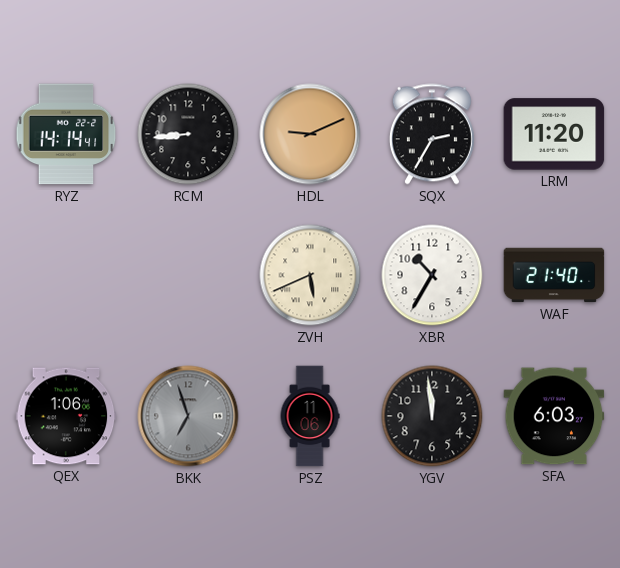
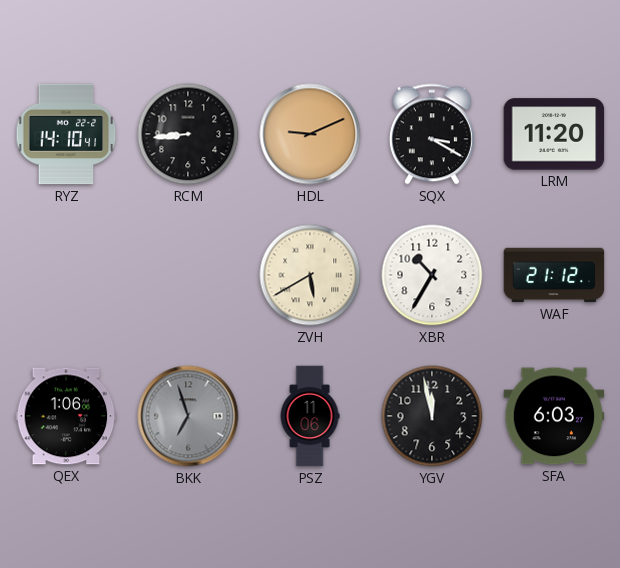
RYZ: 14:14 -> 14:10 (66, 134)
SQX: 2:35 -> 3:20 (432, 134)
ZVH: 5:41 -> 5:40 (310, 275)
WAF: 21:40 -> 21:12 (554, 275)
YGV: 11:59 -> 11:58 (432, 416)
